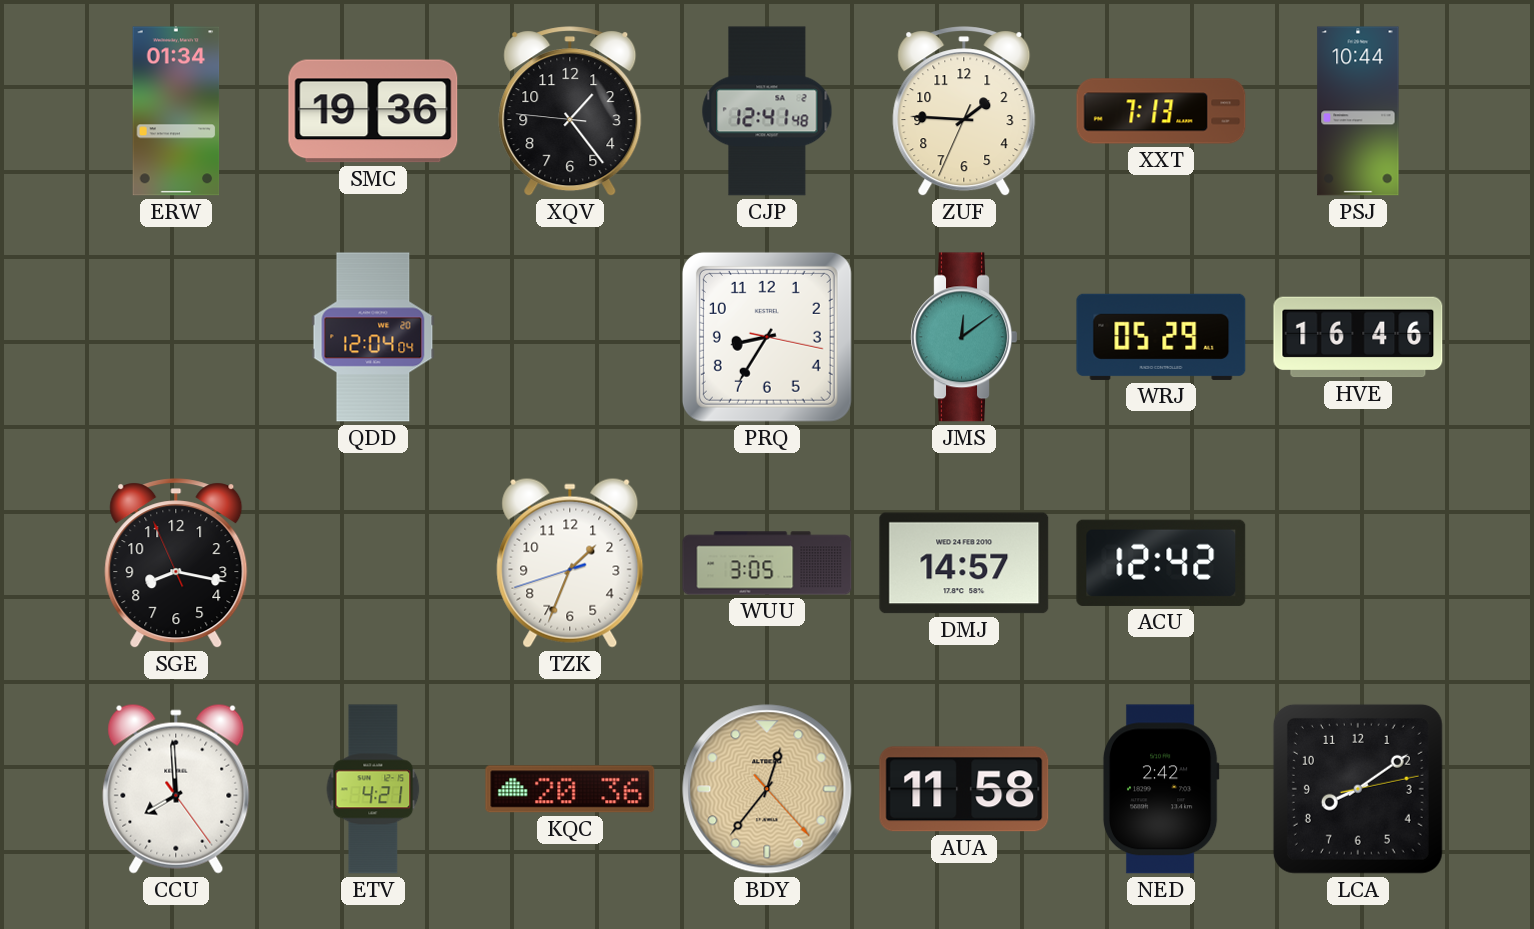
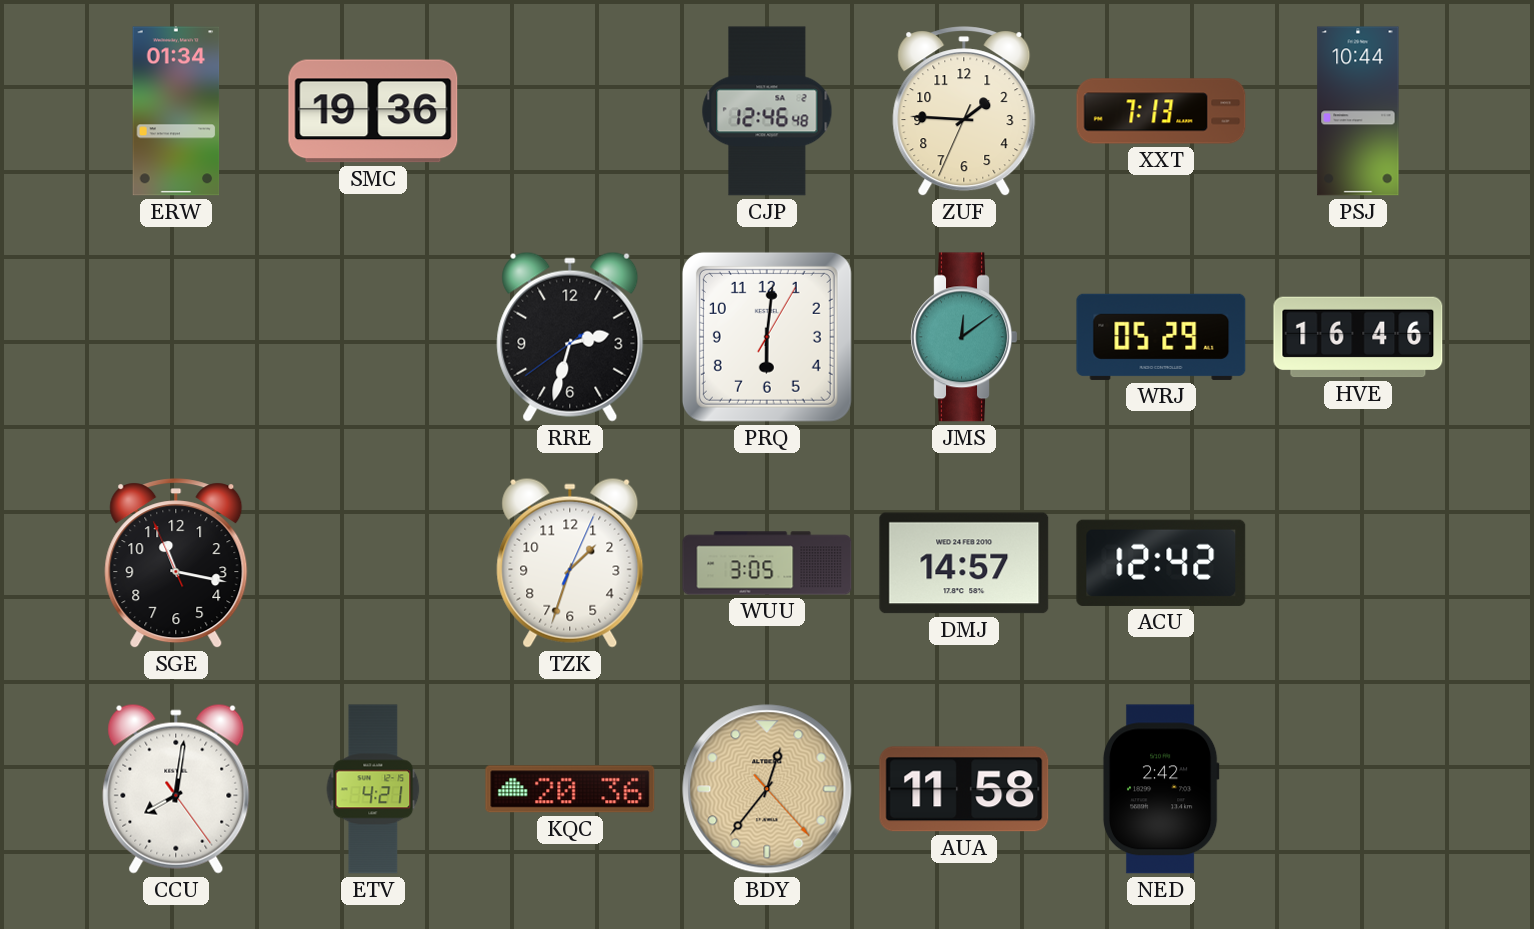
XQV: 1:23 -> none (570, 112)
CJP: 12:41 -> 12:46 (767, 111)
QDD: 12:04 -> none (373, 337)
RRE: none -> 2:32 (570, 337)
PRQ: 8:35 -> 6:01 (767, 337)
SGE: 8:16 -> 11:16 (176, 564)
TZK: 1:33:42 -> 1:33:04 (570, 563)
CCU: 7:59 -> 8:01 (176, 789)
LCA: 8:09 -> none (1358, 789)
